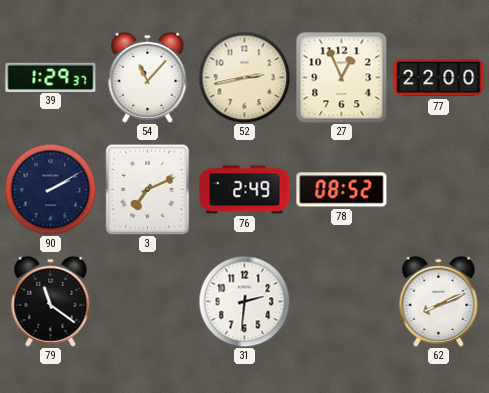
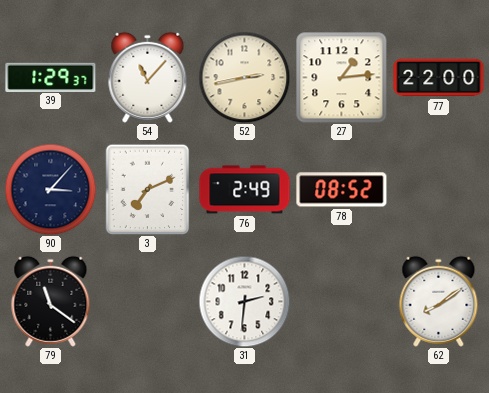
27: 12:56 -> 1:14 (342, 78)
90: 2:10 -> 3:07 (50, 189)
62: 8:11 -> 8:09 (439, 301)
